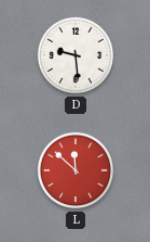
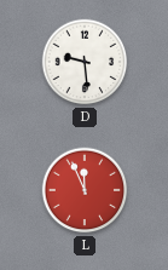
L: 11:52 -> 11:56 (85, 190)
